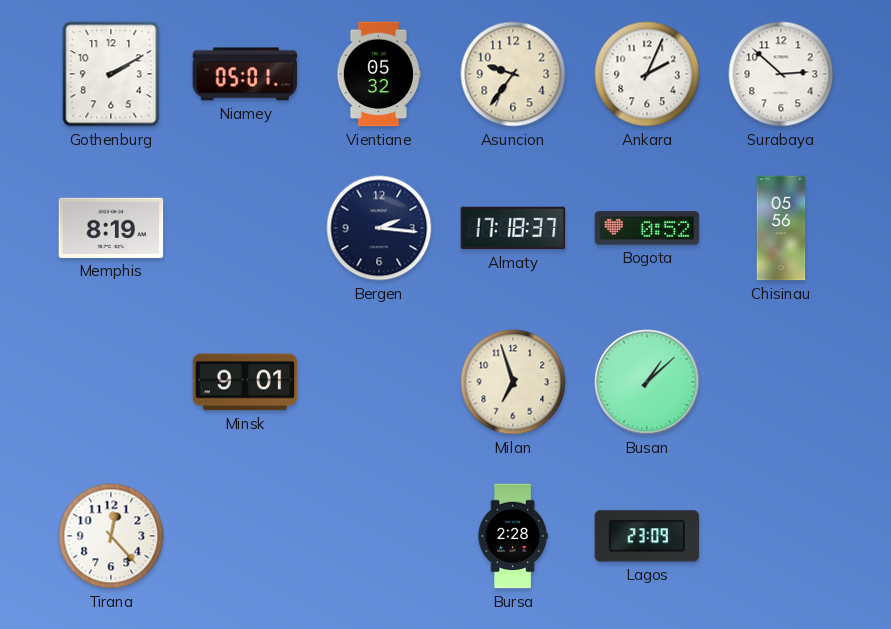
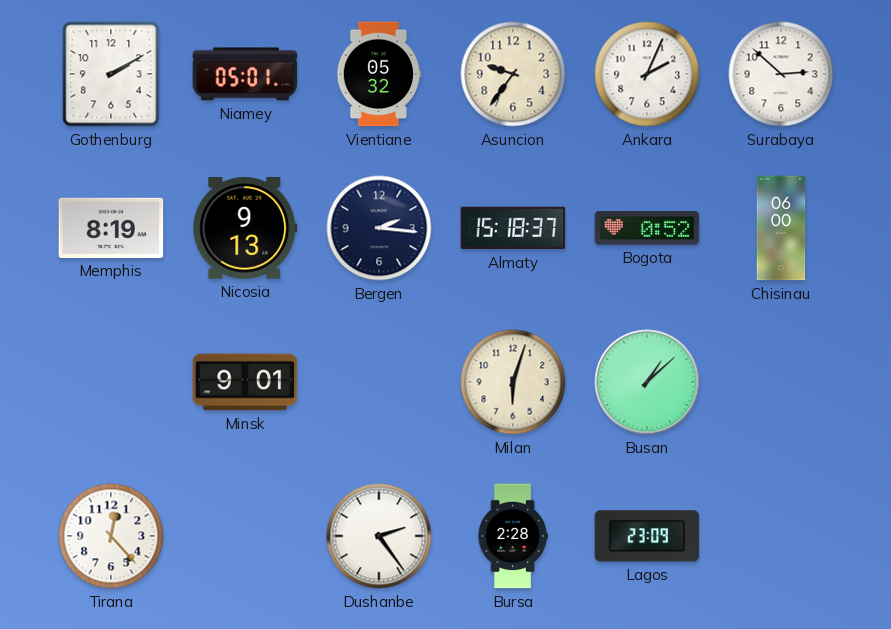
Nicosia: none -> 9:13 (245, 228)
Almaty: 17:18 -> 15:18 (513, 228)
Chisinau: 05:56 -> 06:00 (781, 228)
Milan: 6:57 -> 6:03 (513, 382)
Dushanbe: none -> 2:24 (379, 536)
